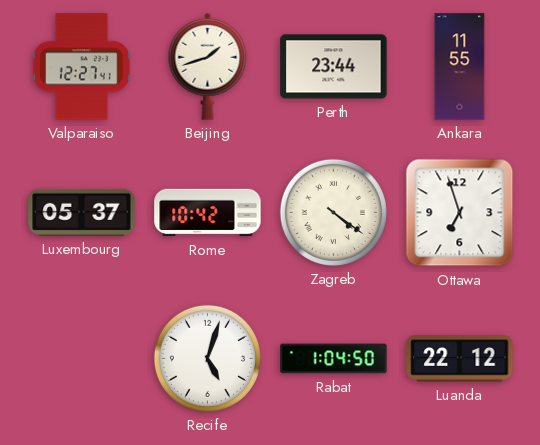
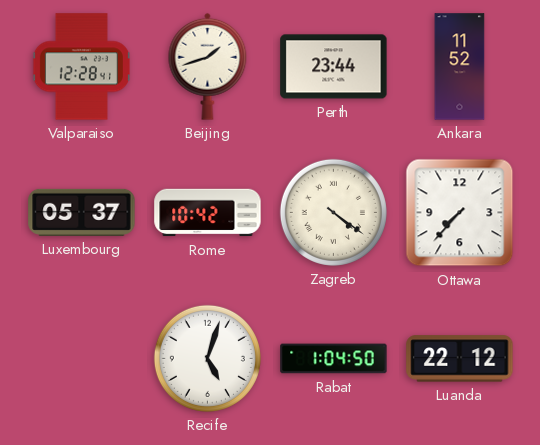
Valparaiso: 12:27 -> 12:28 (81, 67)
Ankara: 11:55 -> 11:52 (460, 67)
Ottawa: 6:57 -> 7:37 (460, 213)
